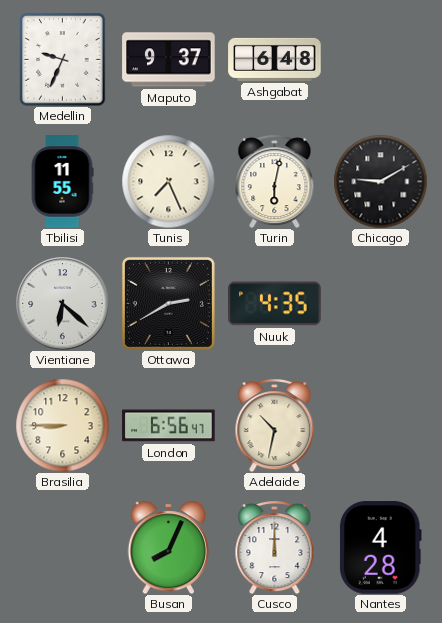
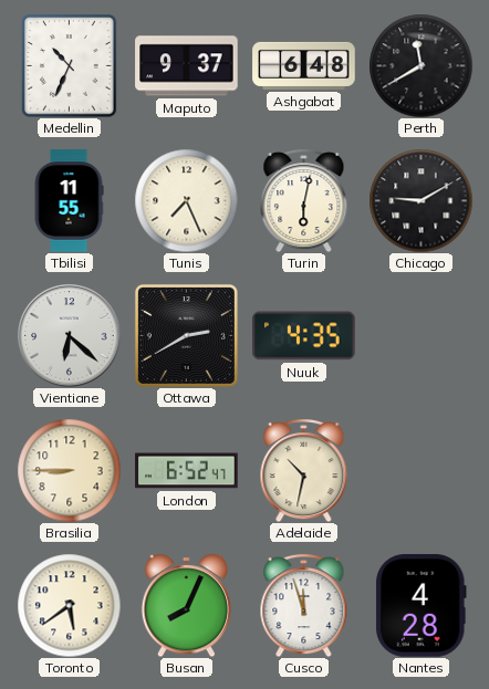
Medellin: 9:34 -> 10:34 (70, 66)
Perth: none -> 11:40 (420, 65)
London: 6:56 -> 6:52 (187, 471)
Toronto: none -> 5:39 (69, 605)
Cusco: 12:00 -> 11:57 (304, 605)
